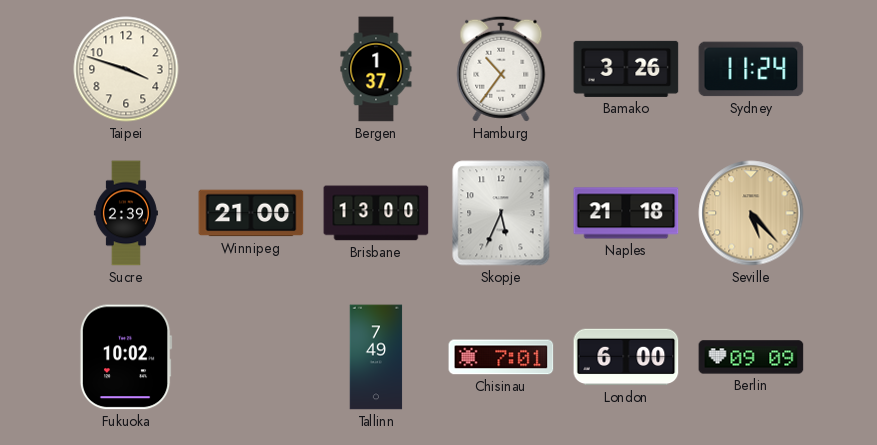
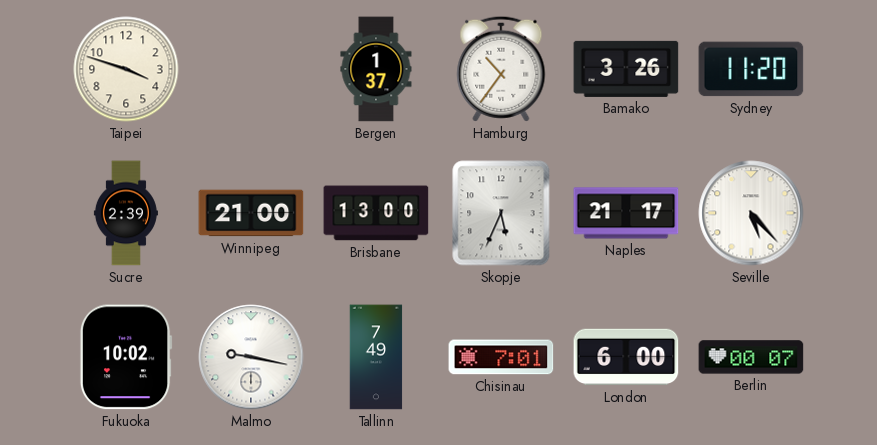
Sydney: 11:24 -> 11:20 (751, 69)
Naples: 21:18 -> 21:17 (626, 213)
Seville dial: champagne -> white (751, 213)
Malmo: none -> 9:17 (251, 357)
Berlin: 09:09 -> 00:07 (751, 357)
